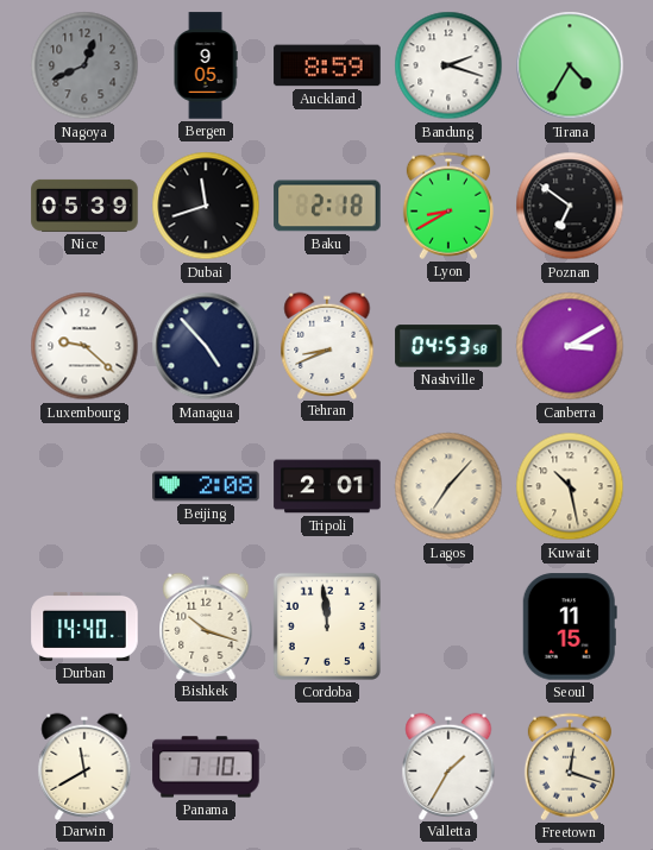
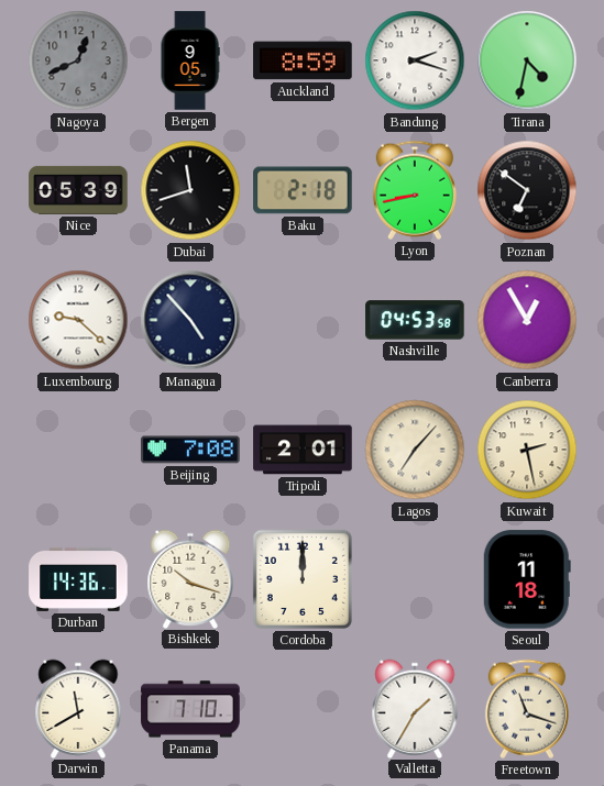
Tirana: 4:35 -> 4:32 (527, 60)
Lyon: 8:40 -> 8:43 (415, 190)
Tehran: 8:41 -> none (327, 345)
Canberra: 3:10 -> 12:55 (527, 320)
Beijing: 2:08 -> 7:08 (190, 450)
Kuwait: 10:28 -> 2:28 (527, 450)
Durban: 14:40 -> 14:36 (78, 579)
Cordoba: 11:59 -> 12:00 (303, 579)
Seoul: 11:15 -> 11:18 (527, 579)
Freetown: 12:18 -> 11:18 (527, 709)
